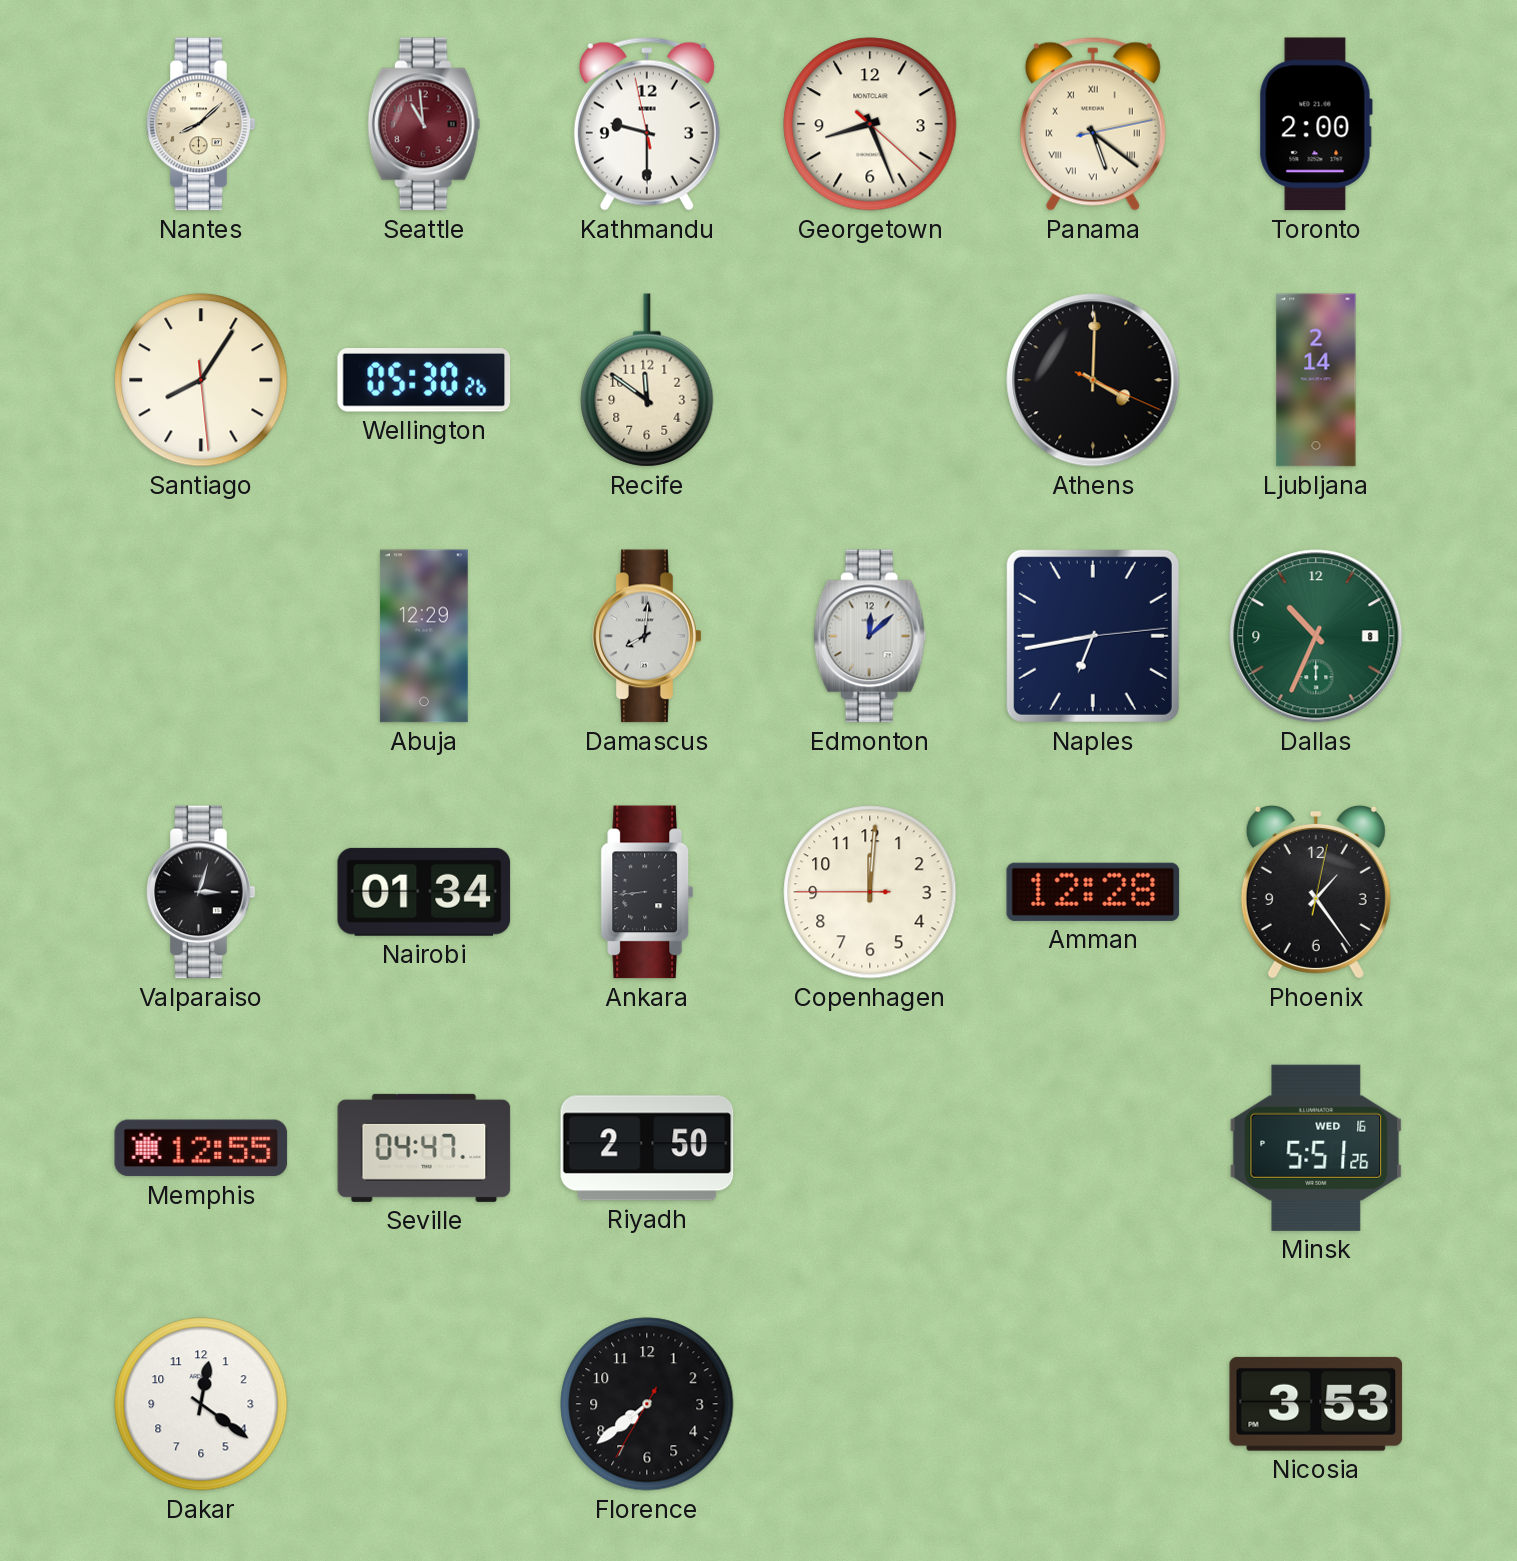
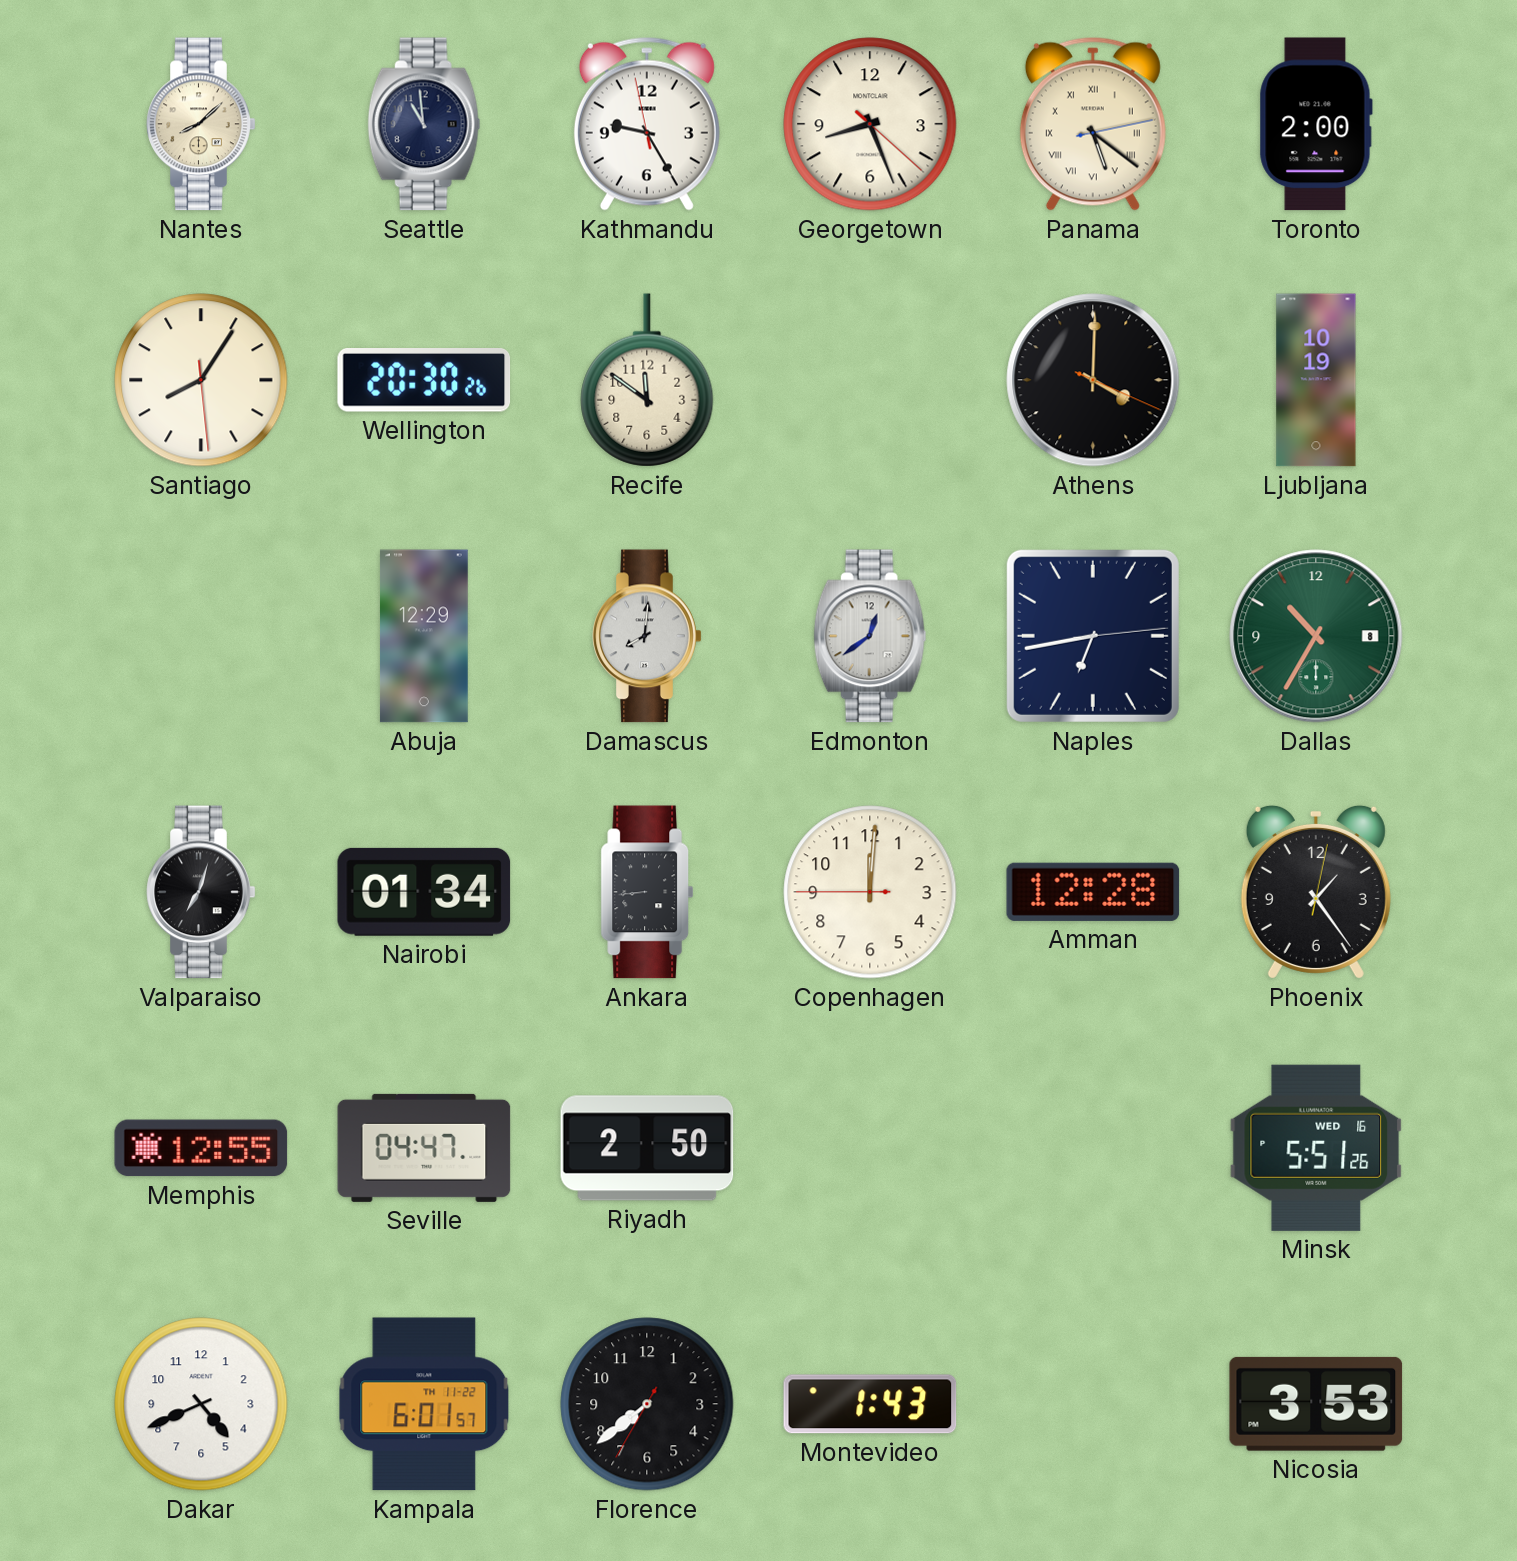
Seattle dial: burgundy -> navy (424, 124)
Kathmandu: 9:29 -> 9:24 (647, 124)
Wellington: 05:30 -> 20:30 (424, 381)
Ljubljana: 2:14 -> 10:19 (1316, 380)
Edmonton: 12:08 -> 12:39 (870, 636)
Dallas: 10:34 -> 10:35 (1316, 636)
Valparaiso: 3:03 -> 7:03 (201, 892)
Dakar: 12:21 -> 4:41 (201, 1404)
Kampala: none -> 6:01 (424, 1404)
Montevideo: none -> 1:43 (870, 1404)
